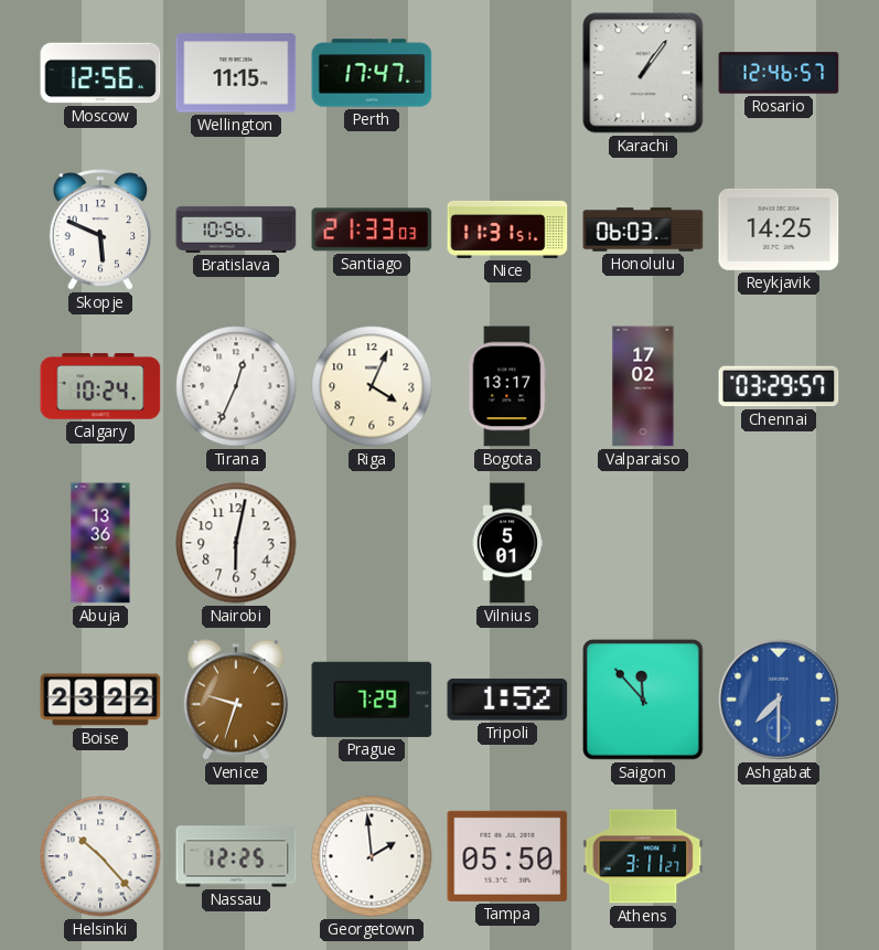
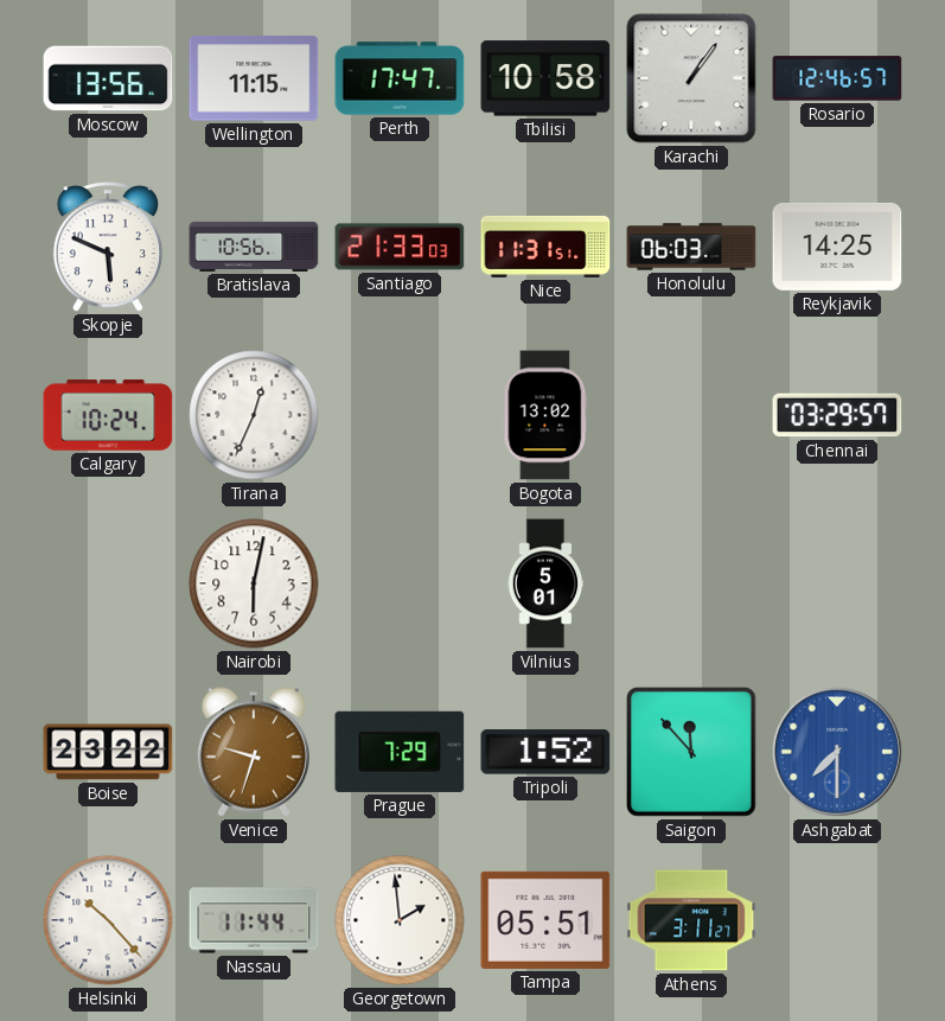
Moscow: 12:56 -> 13:56 (108, 78)
Tbilisi: none -> 10:58 (545, 78)
Riga: 4:04 -> none (372, 386)
Bogota: 13:17 -> 13:02 (545, 415)
Valparaiso: 17:02 -> none (643, 386)
Abuja: 13:36 -> none (100, 543)
Nassau: 12:25 -> 11:44 (254, 920)
Tampa: 05:50 -> 05:51 (545, 920)
